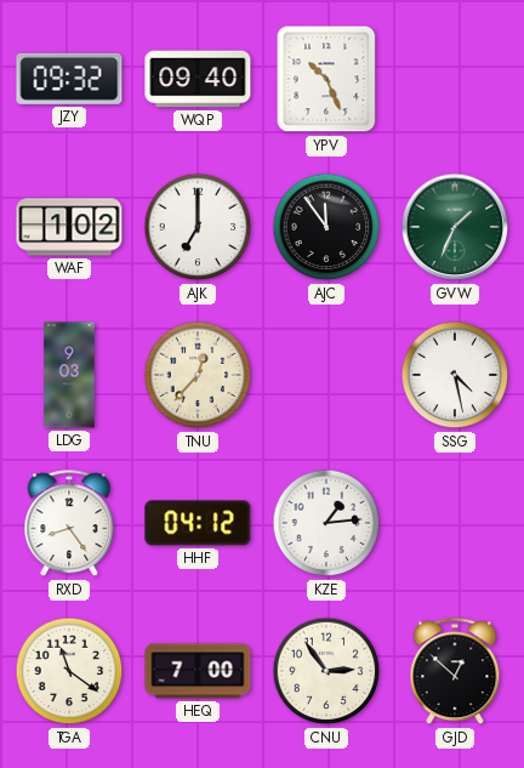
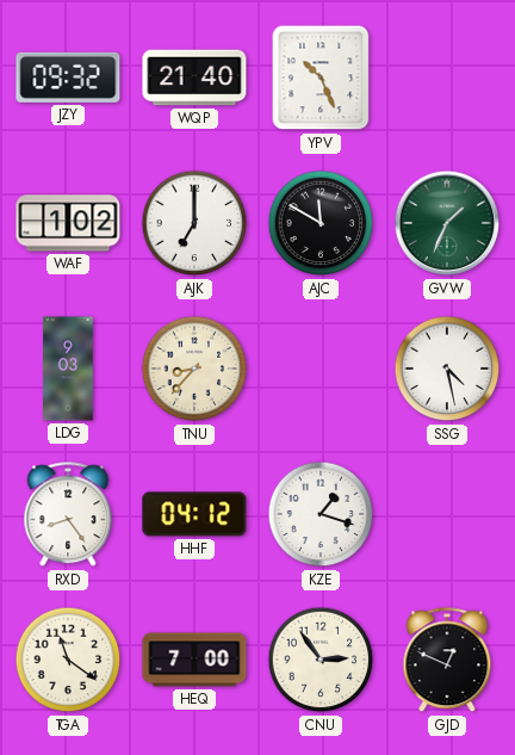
WQP: 09:40 -> 21:40 (194, 78)
AJC: 11:54 -> 11:50 (321, 223)
TNU: 12:37 -> 8:37 (194, 369)
KZE: 1:14 -> 1:18 (321, 514)
GJD: 12:52 -> 12:49 (447, 661)
